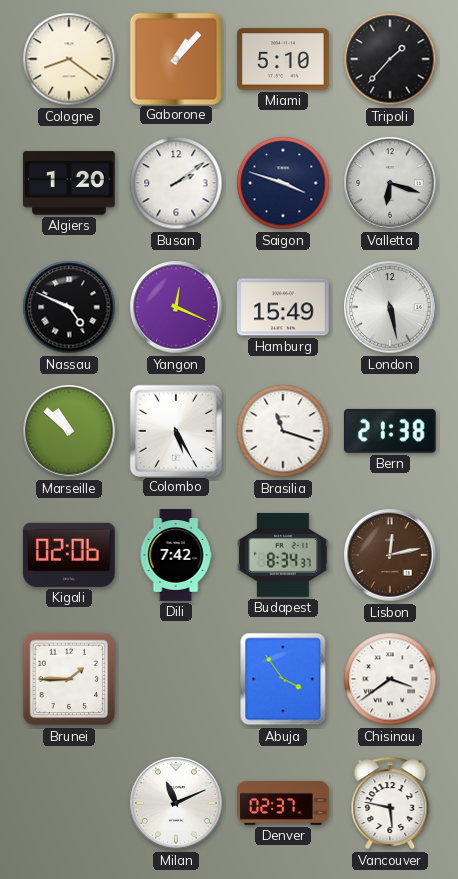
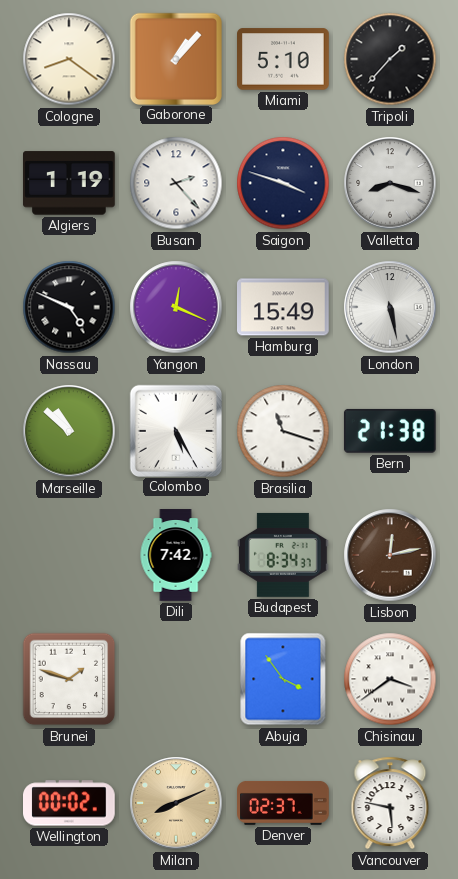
Algiers: 1:20 -> 1:19 (70, 183)
Busan: 2:09 -> 2:23 (176, 183)
Valletta: 6:18 -> 8:18 (390, 183)
Kigali: 02:06 -> none (69, 555)
Brunei: 1:45 -> 1:48 (69, 679)
Wellington: none -> 00:02 (70, 803)
Milan: 11:11 -> 8:11 (176, 803)
Milan dial: white -> champagne (176, 803)
